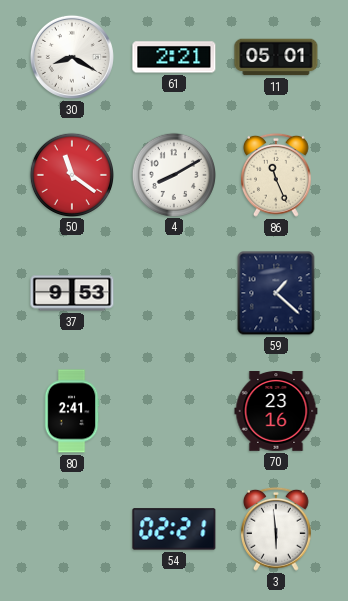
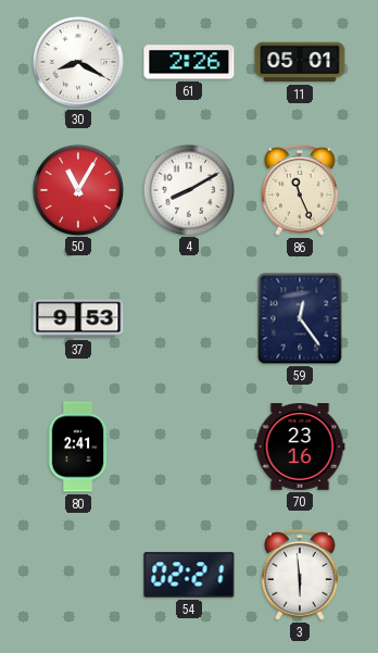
61: 2:21 -> 2:26 (189, 62)
50: 11:21 -> 11:05 (77, 189)
59: 1:22 -> 12:24 (300, 318)
